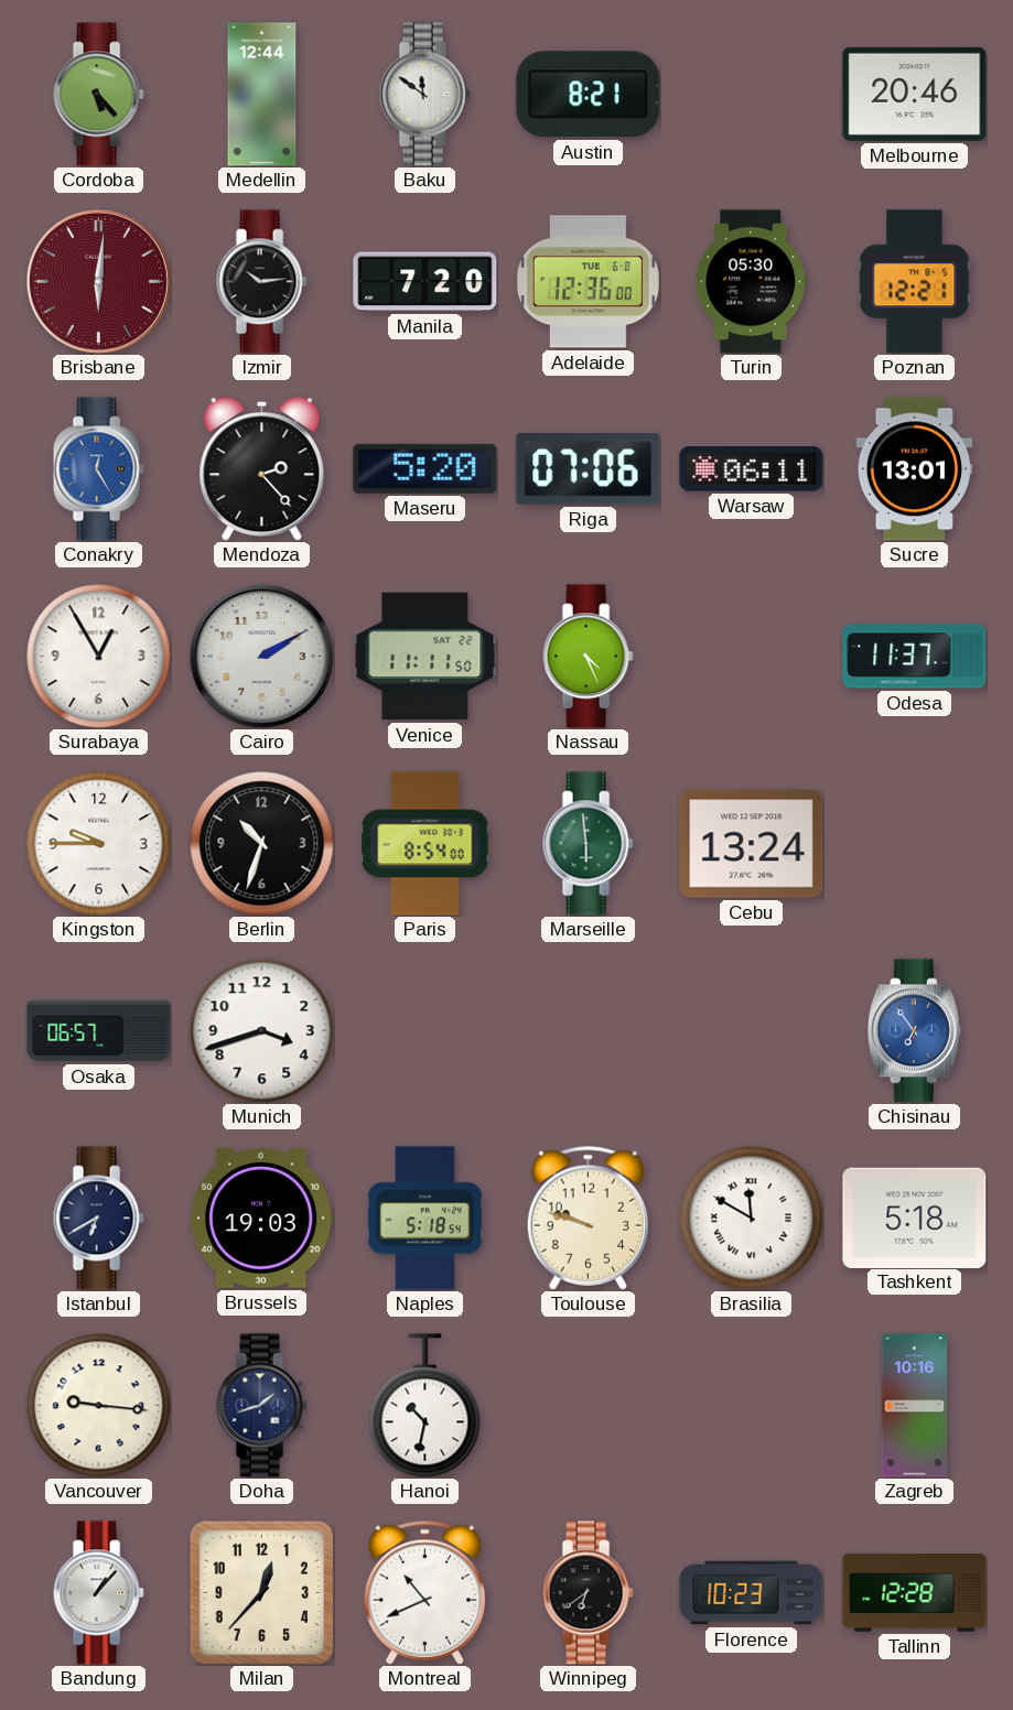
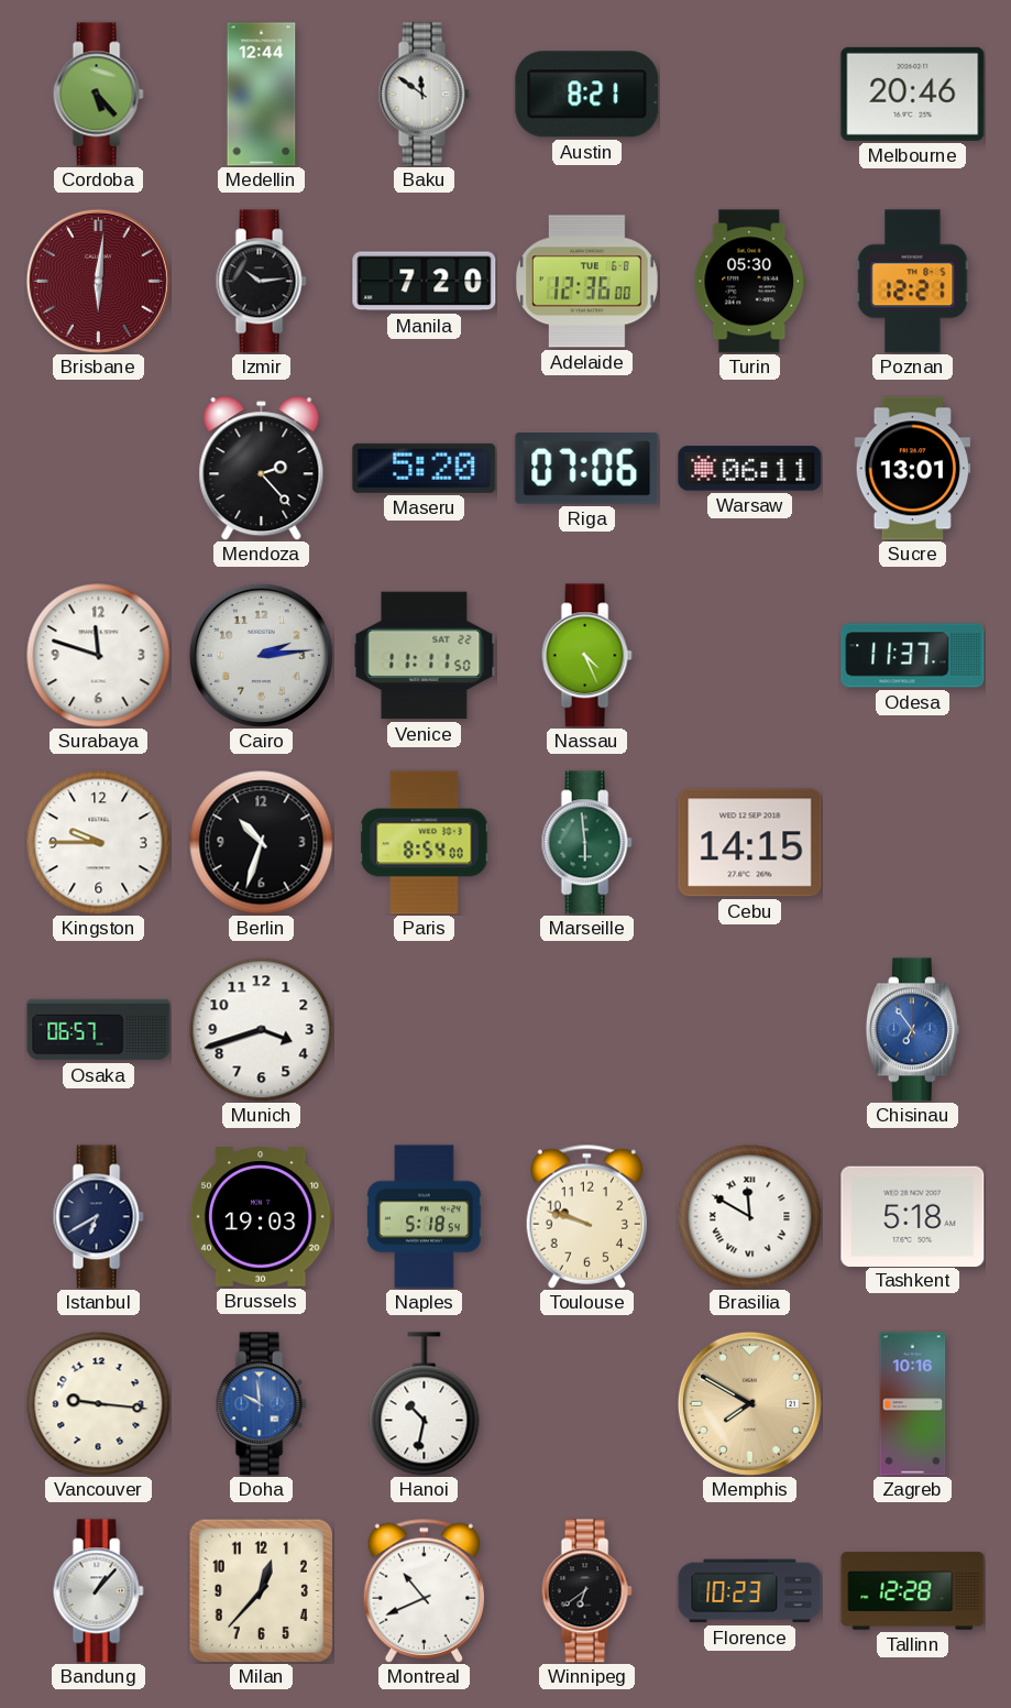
Conakry: 12:25 -> none (98, 469)
Surabaya: 12:55 -> 11:48 (99, 656)
Cairo: 2:10 -> 2:14 (261, 655)
Cebu: 13:24 -> 14:15 (750, 843)
Doha: 1:42 -> 9:59 (261, 1404)
Doha dial: navy -> blue (261, 1404)
Memphis: none -> 7:50 (749, 1403)
